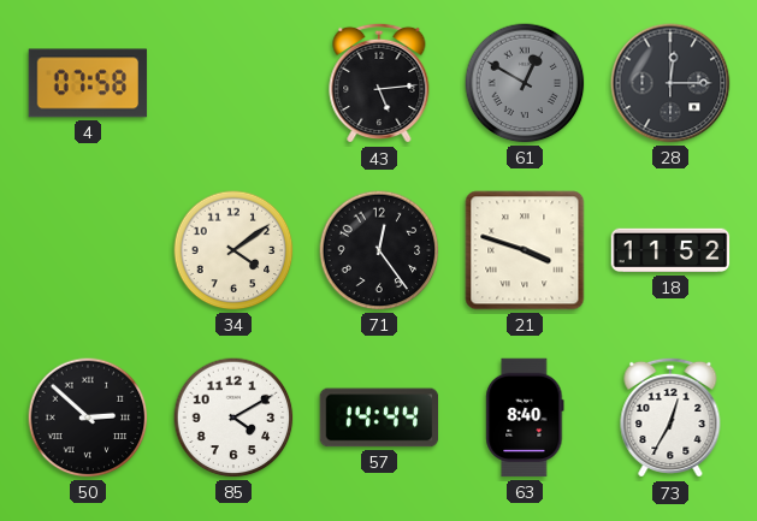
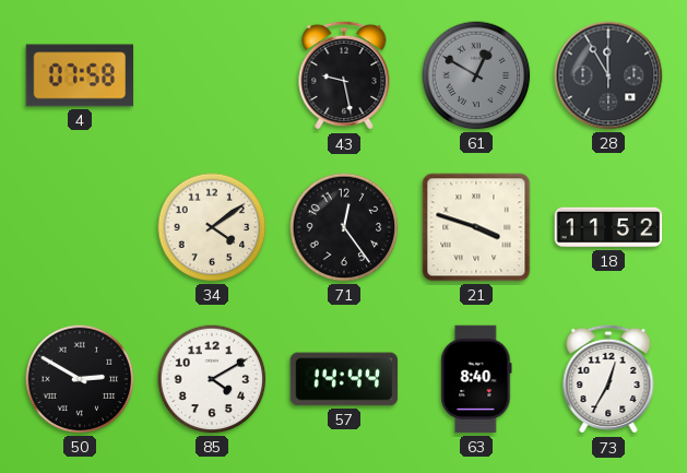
43: 5:14 -> 9:28 (344, 75)
28: 12:15 -> 11:55 (608, 75)
50: 2:52 -> 2:50 (80, 379)
